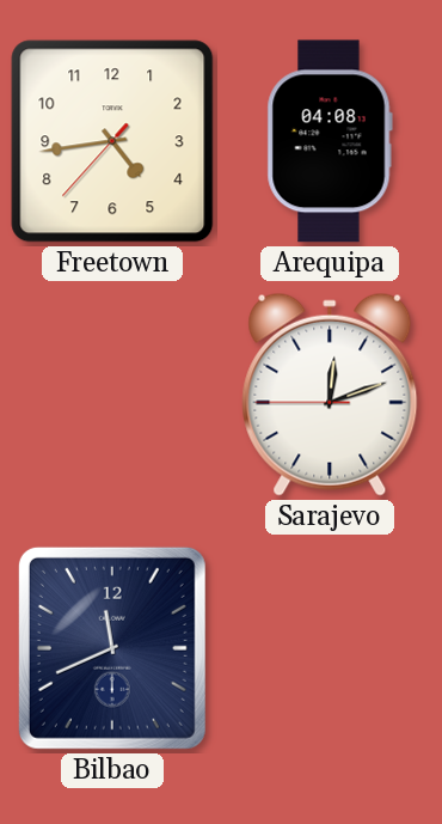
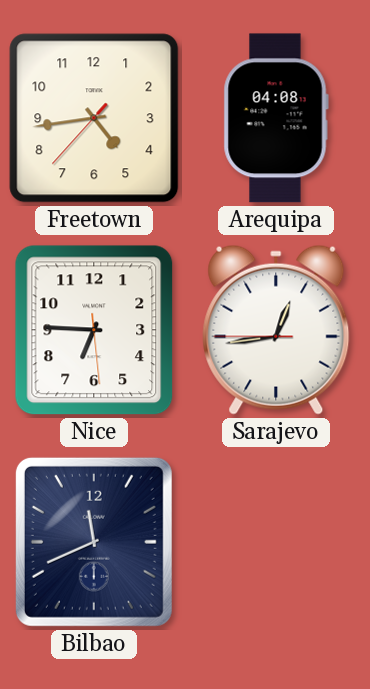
Nice: none -> 6:45 (94, 330)
Sarajevo: 12:11 -> 12:43 (276, 330)
